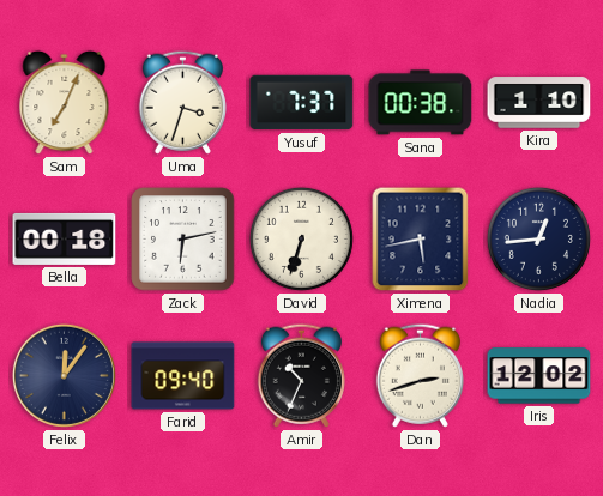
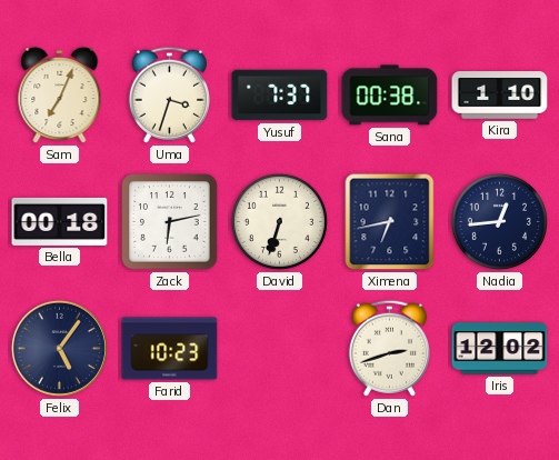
Ximena: 5:43 -> 6:43 (390, 222)
Felix: 12:06 -> 5:06 (59, 348)
Farid: 09:40 -> 10:23 (170, 349)
Amir: 10:34 -> none (301, 375)
